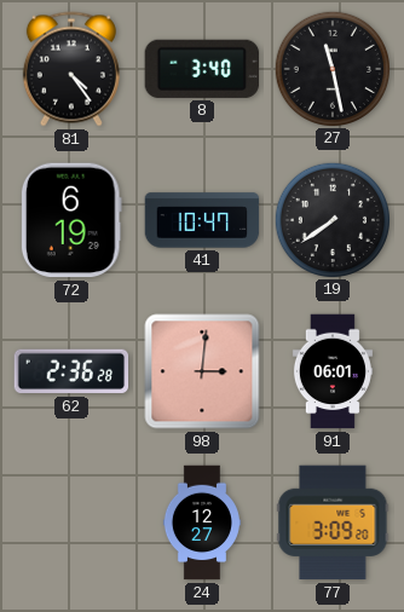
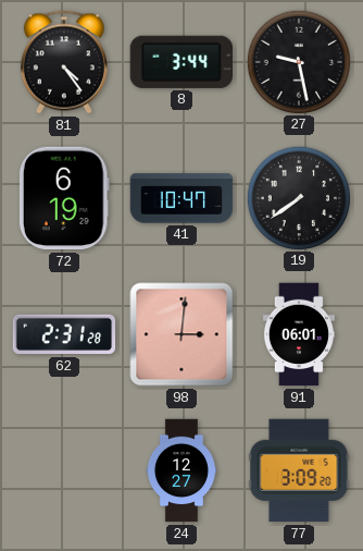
8: 3:40 -> 3:44 (180, 62)
27: 11:28 -> 9:28 (298, 61)
62: 2:36 -> 2:31 (64, 334)
